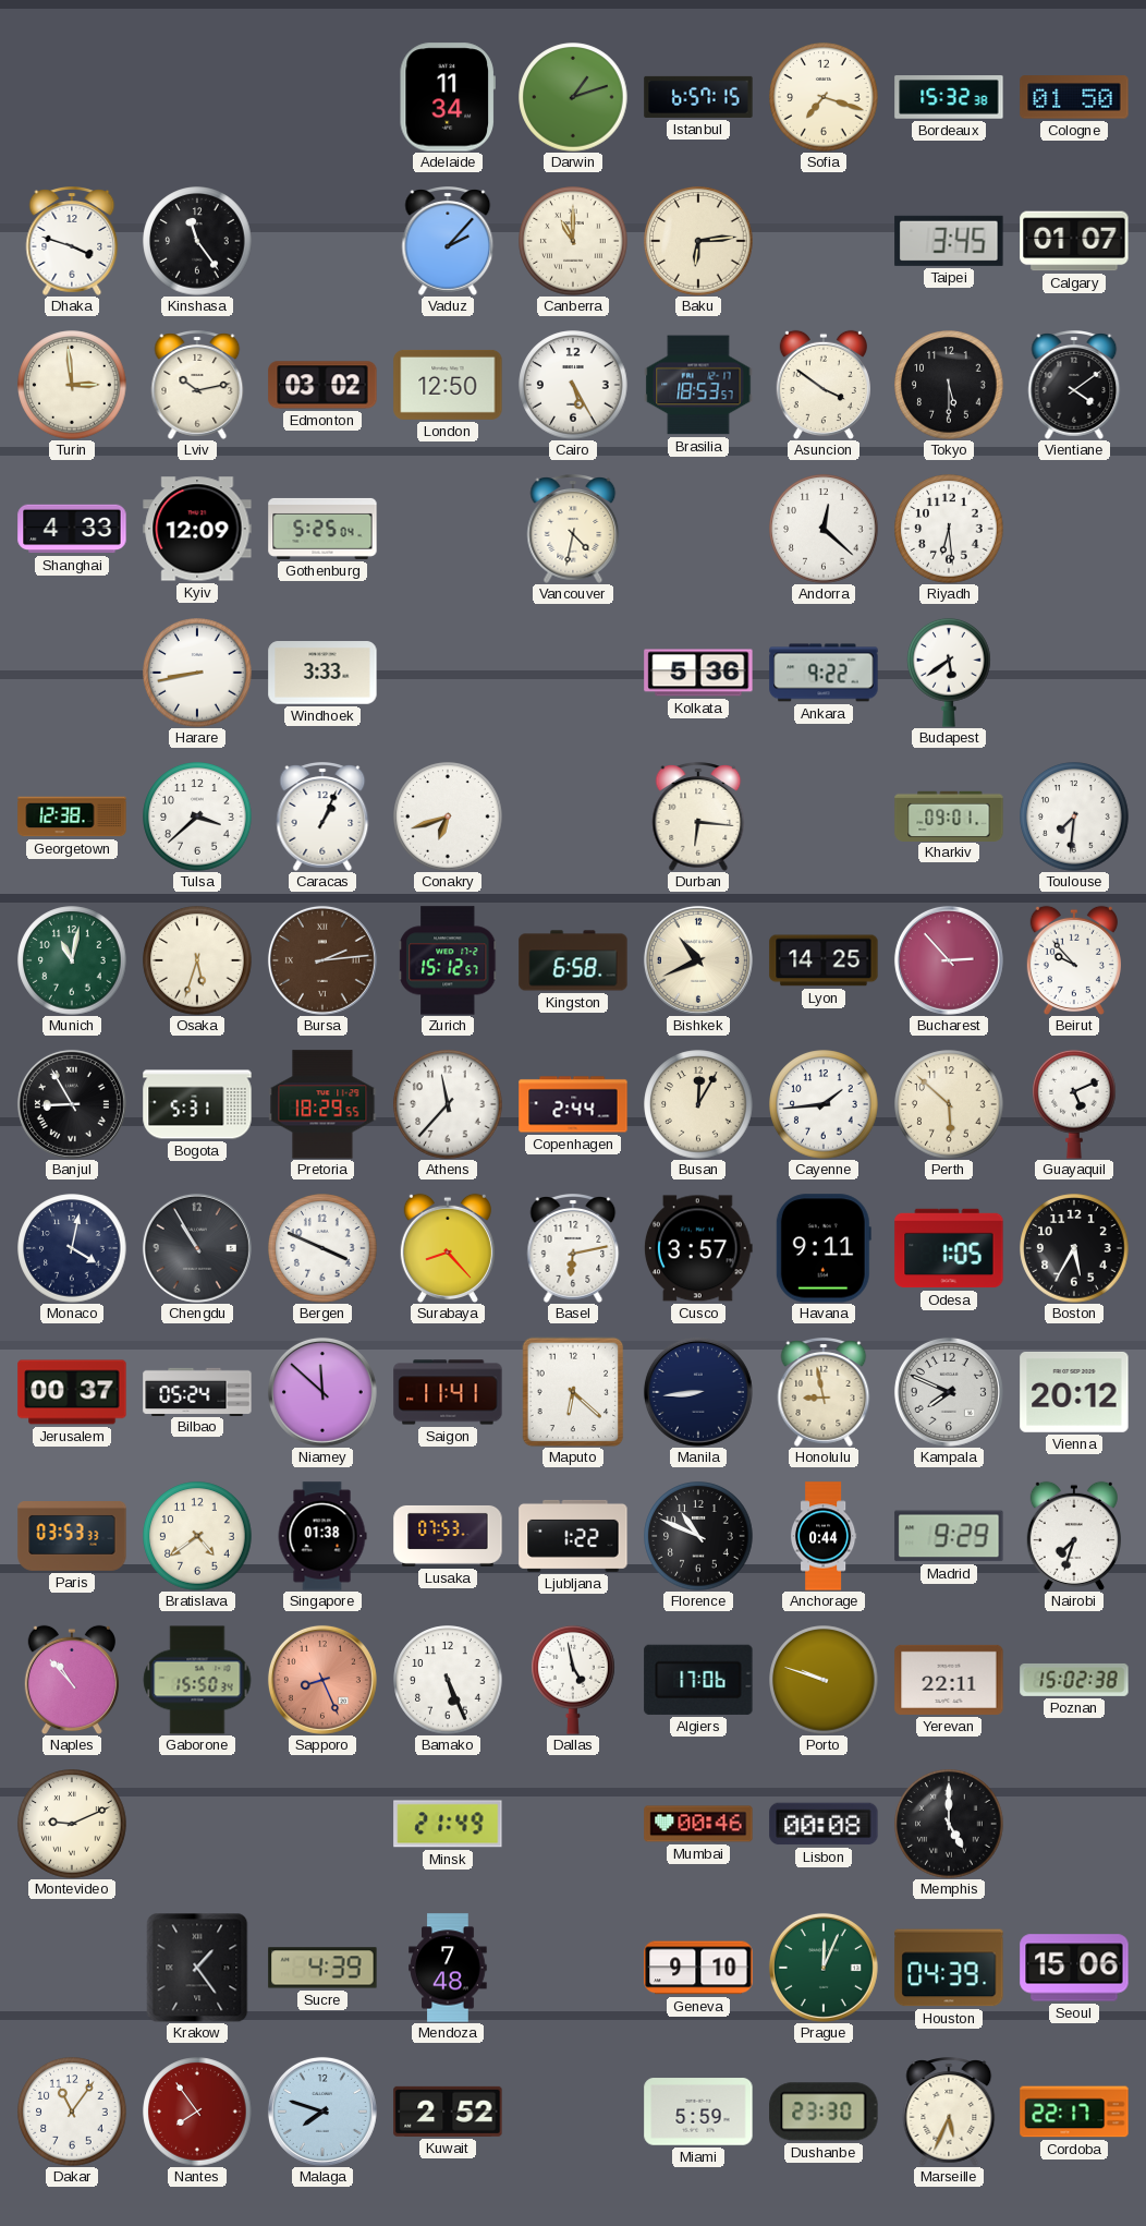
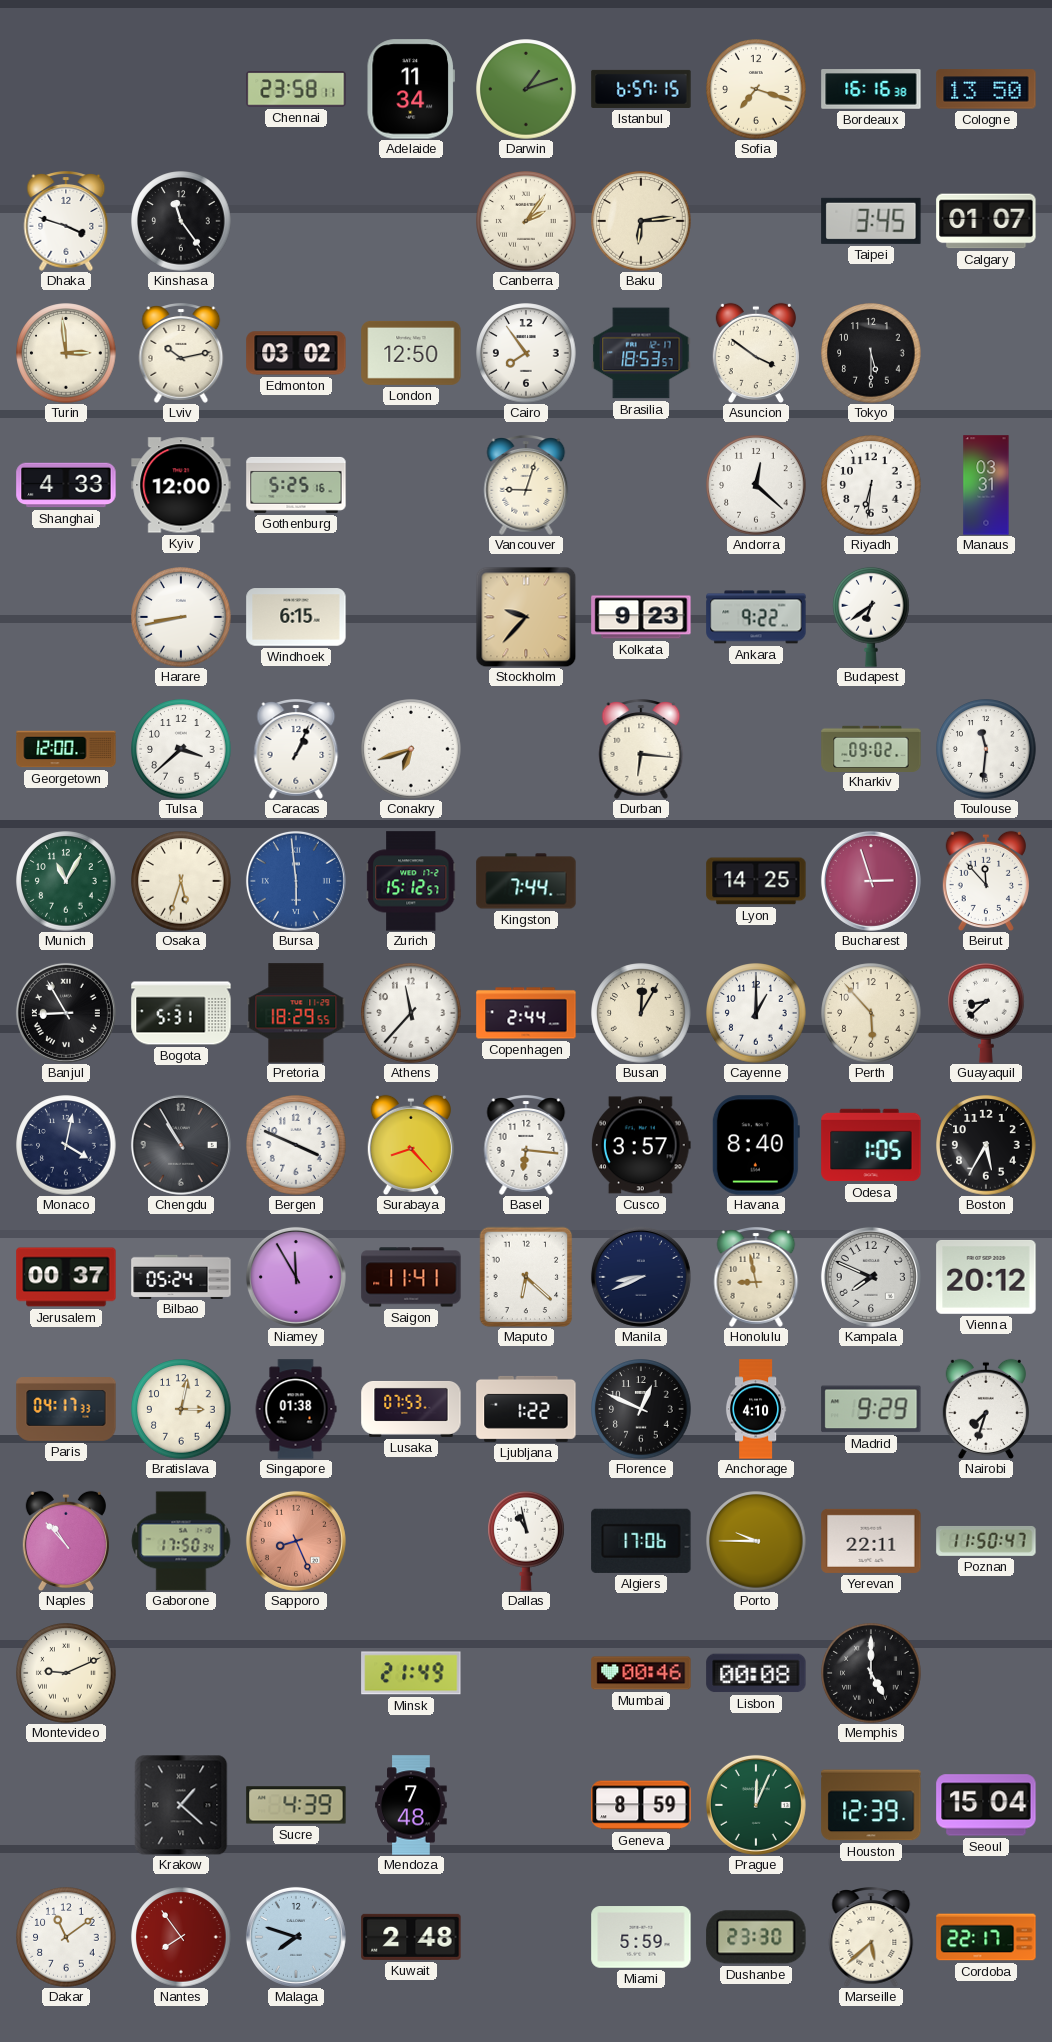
Chennai: none -> 23:58 (296, 89)
Bordeaux: 15:32 -> 16:16 (871, 89)
Cologne: 01:50 -> 13:50 (986, 89)
Vaduz: 2:07 -> none (448, 242)
Canberra: 11:00 -> 2:06 (526, 221)
Cairo: 5:25 -> 7:54 (526, 353)
Vientiane: 4:09 -> none (1074, 386)
Kyiv: 12:09 -> 12:00 (181, 485)
Gothenburg: 5:25:04 -> 5:25:16 (296, 485)
Vancouver: 4:32 -> 9:03 (526, 486)
Riyadh: 6:29 -> 6:31 (871, 485)
Manaus: none -> 03:31 (986, 485)
Windhoek: 3:33 -> 6:15 (296, 617)
Stockholm: none -> 9:37 (526, 617)
Kolkata: 5:36 -> 9:23 (641, 617)
Budapest: 5:39 -> 6:39 (871, 617)
Georgetown: 12:38 -> 12:00 (66, 749)
Kharkiv: 09:01 -> 09:02 (871, 748)
Toulouse: 7:31 -> 11:31 (986, 749)
Munich: 11:02 -> 11:05 (66, 881)
Bursa: 2:14 -> 5:59 (296, 881)
Bursa dial: brown -> blue (296, 881)
Kingston: 6:58 -> 7:44 (526, 881)
Bishkek: 10:41 -> none (698, 960)
Bucharest: 2:53 -> 2:57 (871, 881)
Beirut: 9:53 -> 11:53 (986, 881)
Cayenne: 1:44 -> 1:00 (756, 1013)
Perth: 5:52 -> 5:53 (871, 1013)
Guayaquil: 5:11 -> 8:38 (986, 1013)
Basel: 6:13 -> 6:16 (526, 1146)
Havana: 9:11 -> 8:40 (756, 1145)
Niamey: 11:52 -> 11:55 (296, 1277)
Manila: 8:44 -> 8:41 (641, 1277)
Paris: 03:53 -> 04:17 (66, 1410)
Bratislava: 4:39 -> 3:02 (181, 1409)
Florence: 10:49 -> 12:49 (641, 1409)
Anchorage: 0:44 -> 4:10 (756, 1409)
Gaborone: 15:50 -> 17:50 (181, 1541)
Bamako: 5:26 -> none (448, 1680)
Dallas: 4:58 -> 10:58 (526, 1541)
Porto: 9:48 -> 9:45 (756, 1541)
Poznan: 15:02 -> 11:50 (986, 1541)
Krakow: 1:24 -> 1:22 (181, 1805)
Geneva: 9:10 -> 8:59 (641, 1805)
Houston: 04:39 -> 12:39 (871, 1805)
Seoul: 15:06 -> 15:04 (986, 1805)
Dakar: 11:06 -> 11:09 (66, 1937)
Kuwait: 2:52 -> 2:48 (411, 1937)
Marseille: 5:34 -> 5:38 (871, 1938)
